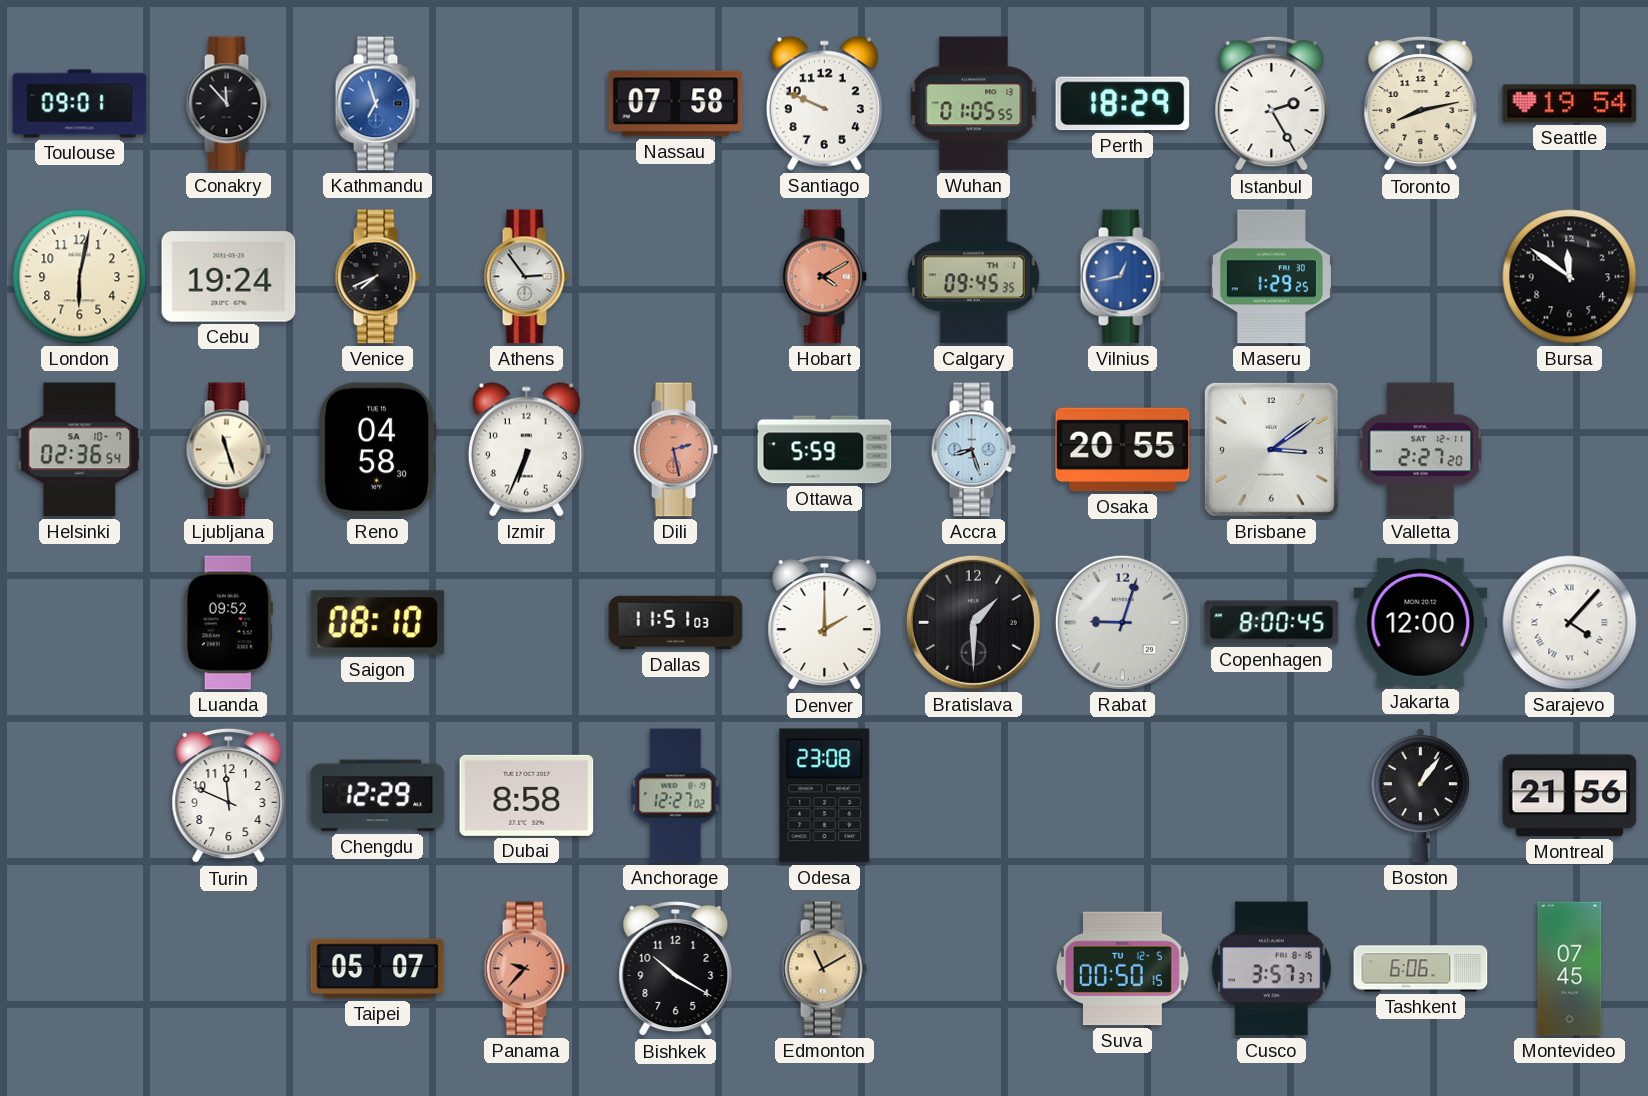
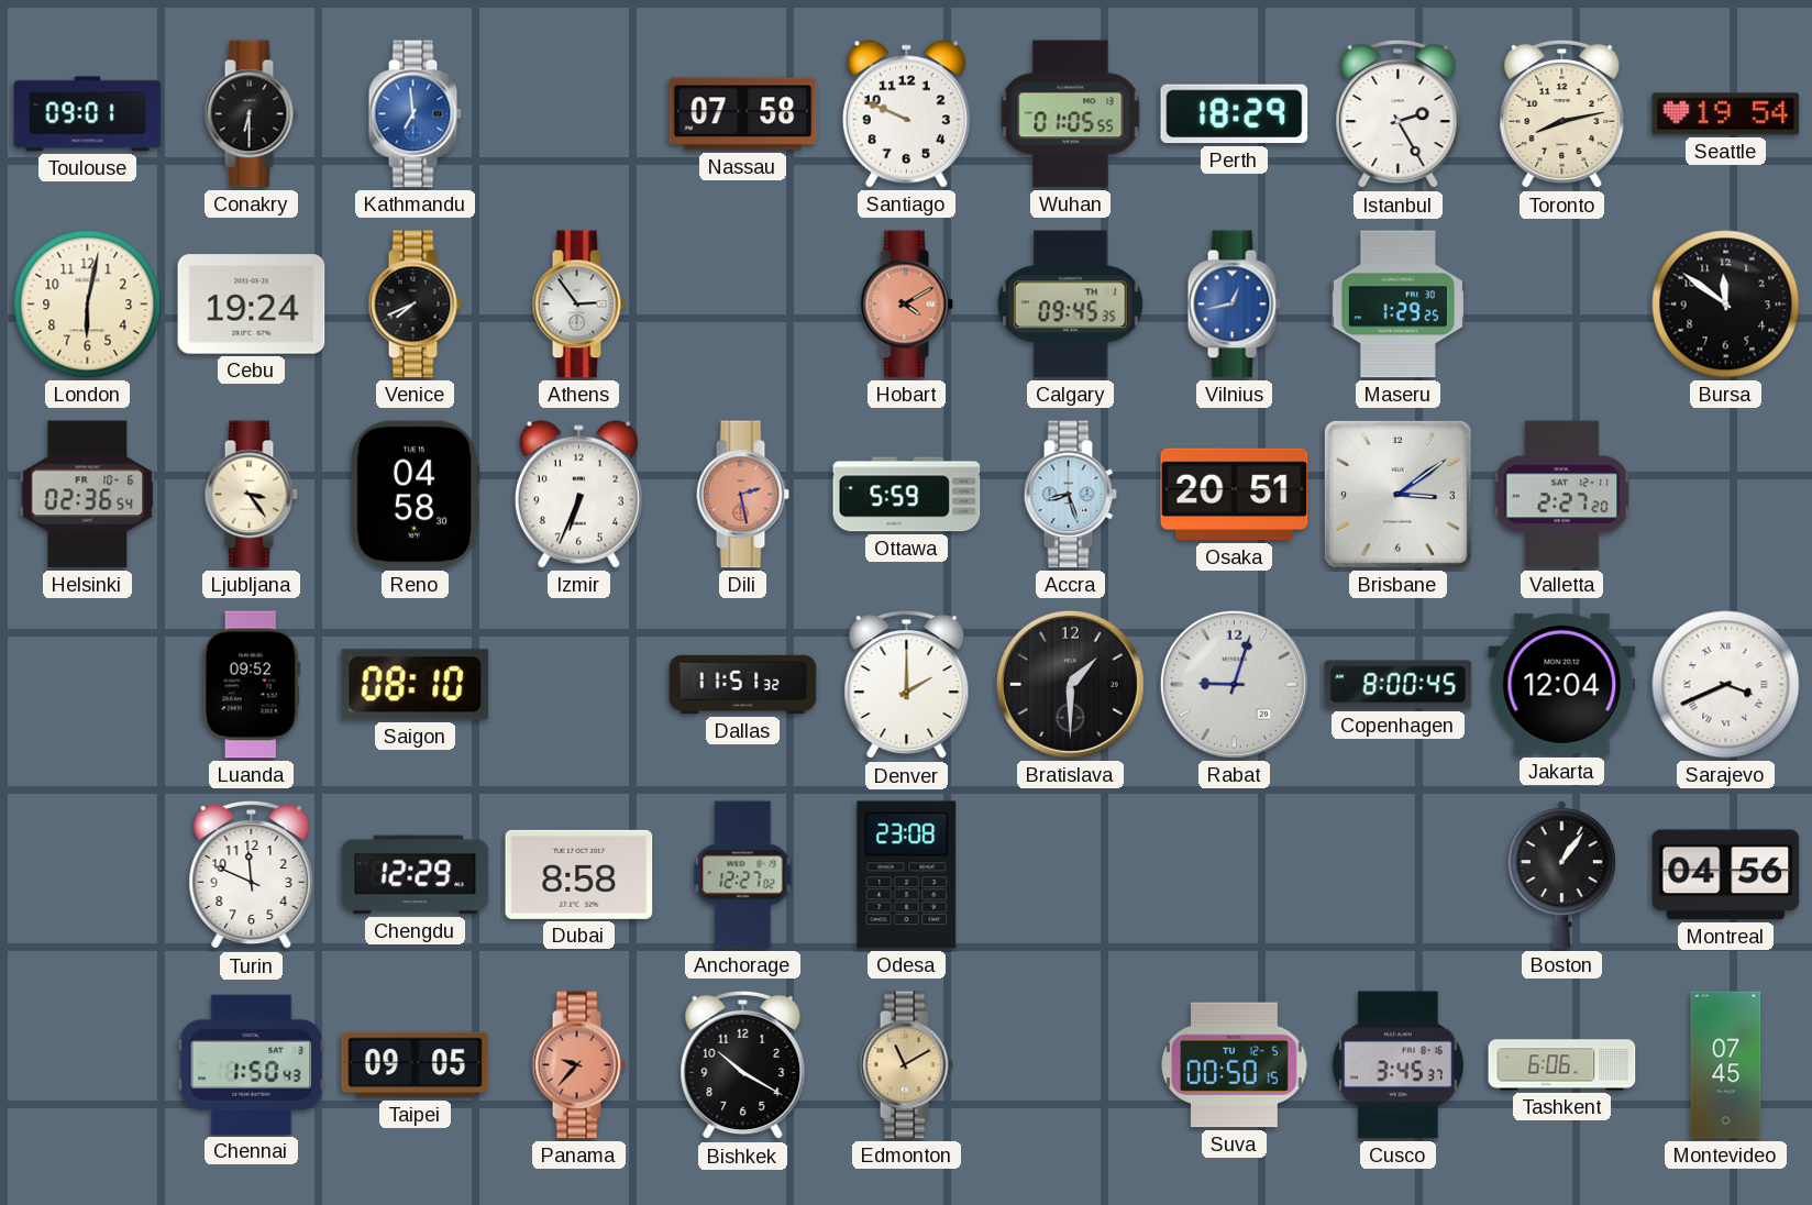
Conakry: 11:53 -> 6:30 (251, 114)
Kathmandu: 6:57 -> 6:59 (415, 114)
Helsinki date: SA 10-7 -> FR 10-6 (88, 495)
Ljubljana: 11:27 -> 3:24 (251, 495)
Osaka: 20:55 -> 20:51 (1235, 495)
Dallas: 11:51:03 -> 11:51:32 (743, 685)
Jakarta: 12:00 -> 12:04 (1562, 684)
Sarajevo: 4:07 -> 3:41 (1726, 685)
Montreal: 21:56 -> 04:56 (1726, 875)
Chennai: none -> 1:50 (252, 1064)
Taipei: 05:07 -> 09:05 (416, 1065)
Cusco: 3:57 -> 3:45 (1397, 1065)
